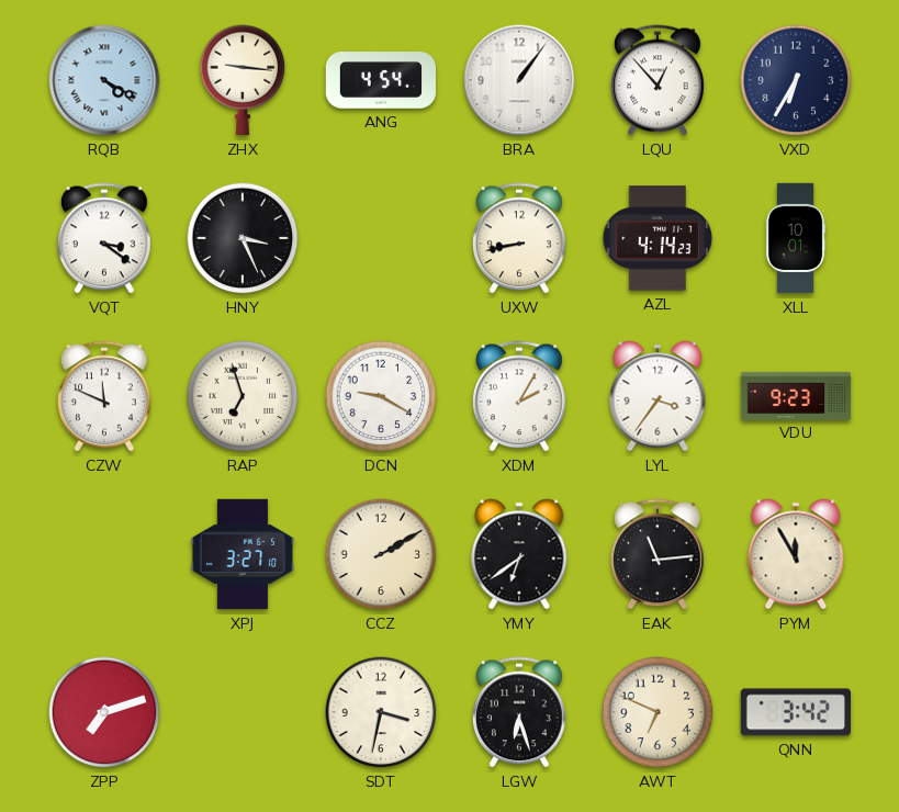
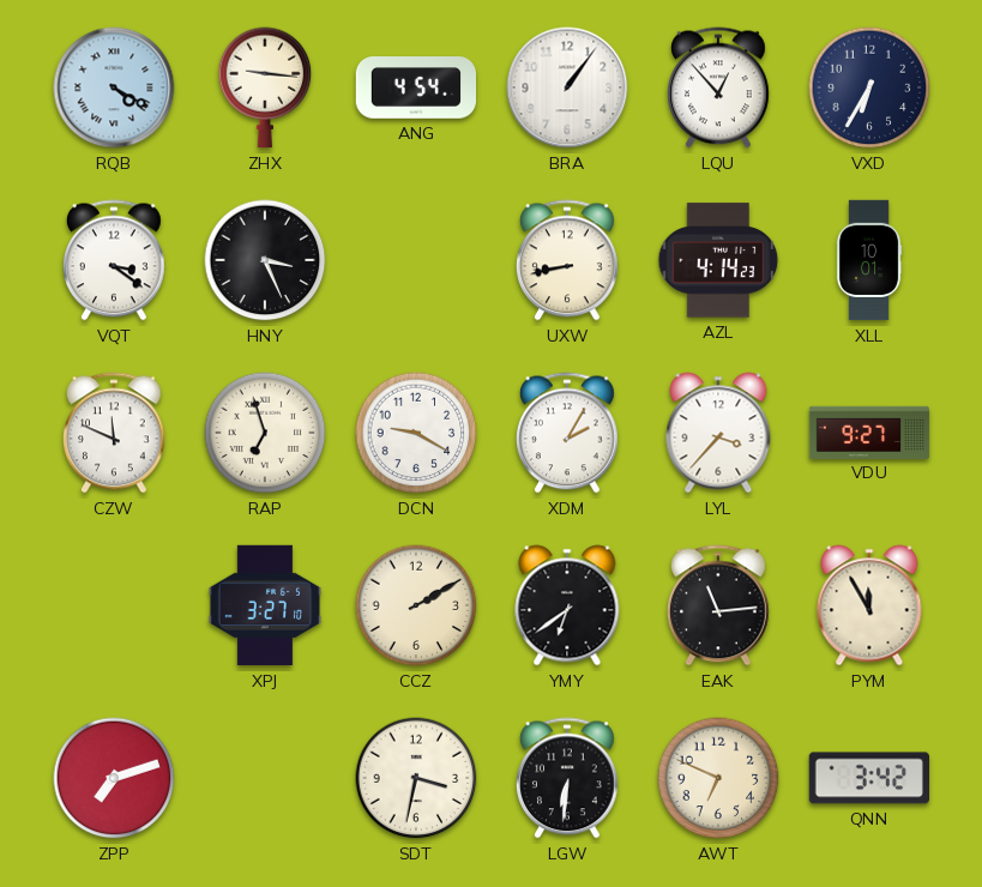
LYL: 3:36 -> 3:37 (718, 433)
VDU: 9:23 -> 9:27 (869, 432)
LGW: 6:27 -> 6:31 (568, 778)
